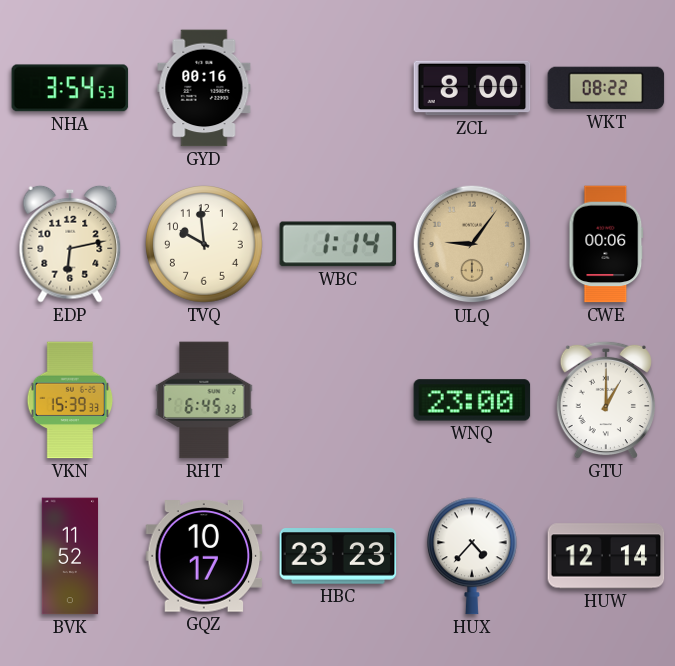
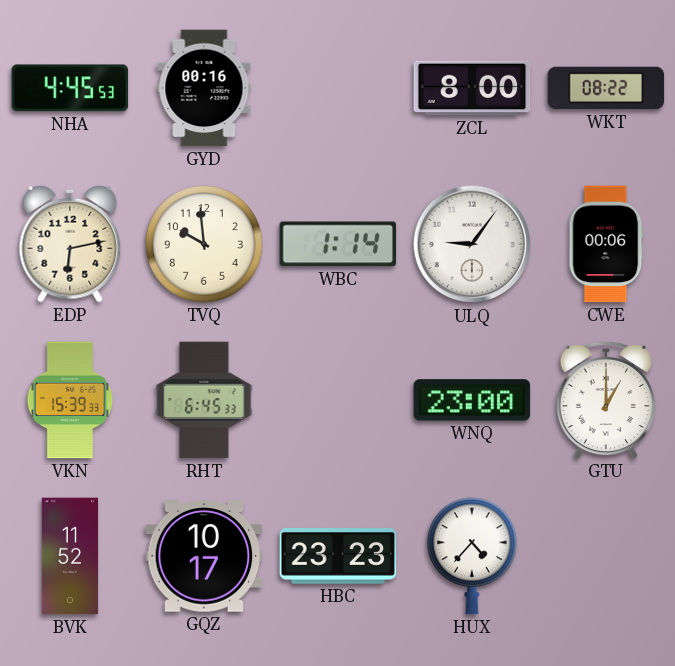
NHA: 3:54 -> 4:45 (70, 88)
ULQ dial: champagne -> white (472, 244)
HUW: 12:14 -> none (606, 556)
